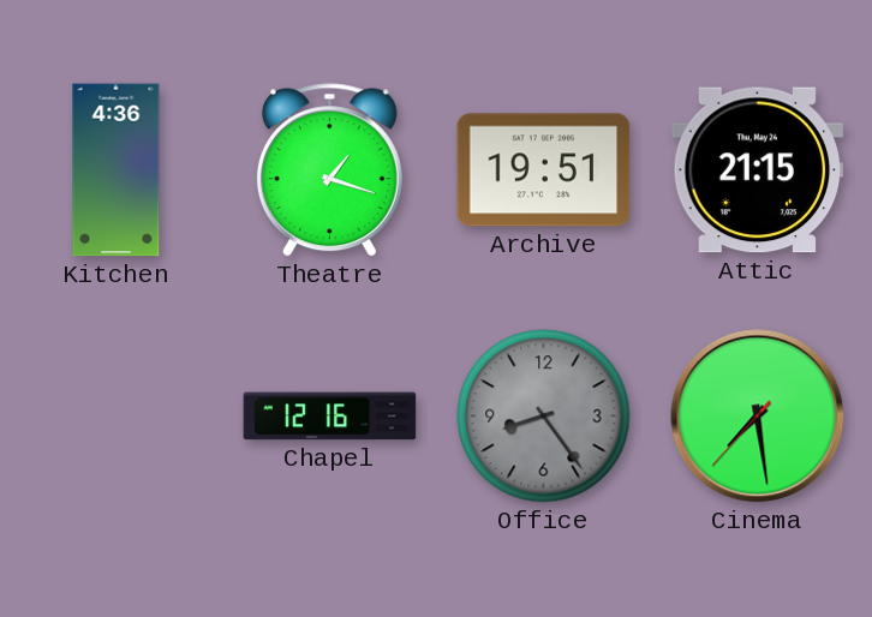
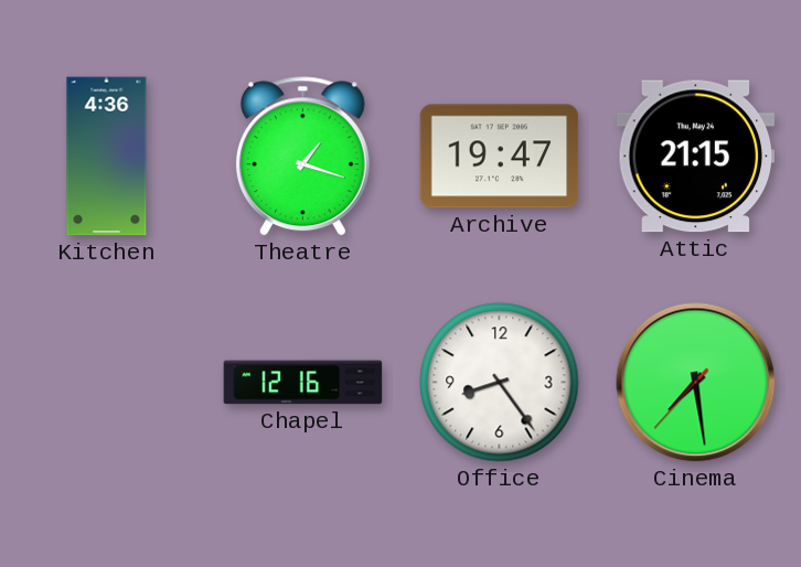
Archive: 19:51 -> 19:47 (500, 157)
Office dial: grey -> white (500, 383)
